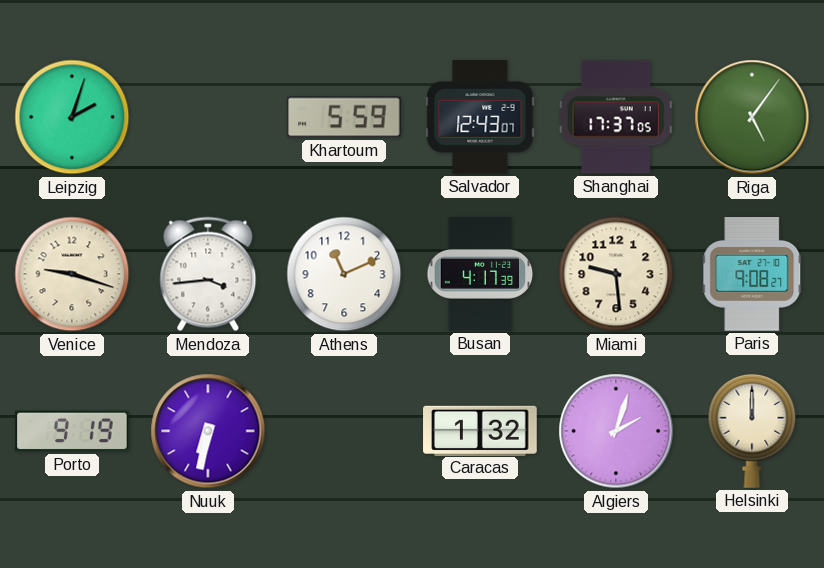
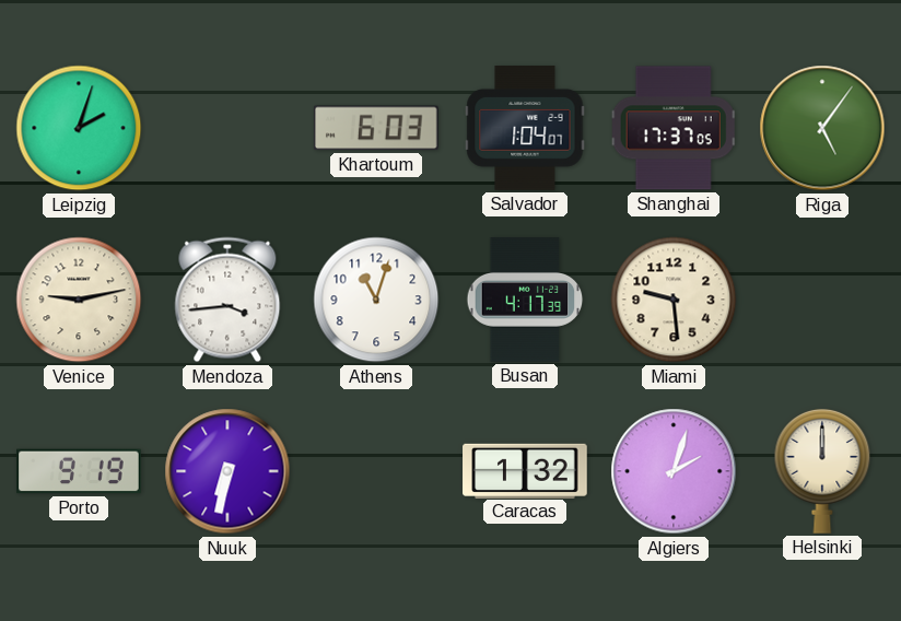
Khartoum: 5:59 -> 6:03 (376, 128)
Salvador: 12:43 -> 1:04 (525, 128)
Venice: 9:18 -> 9:13 (79, 300)
Athens: 11:11 -> 11:03 (376, 300)
Paris: 9:08 -> none (752, 275)
